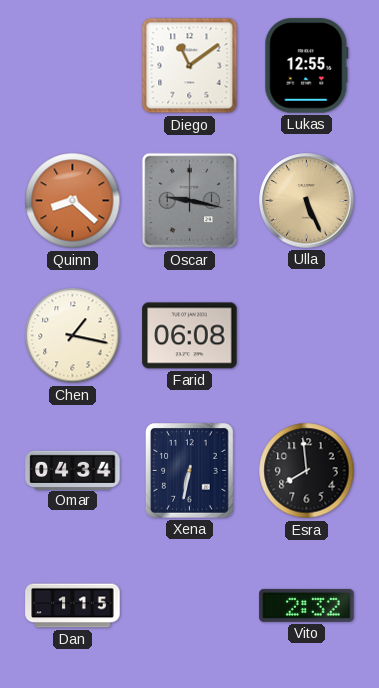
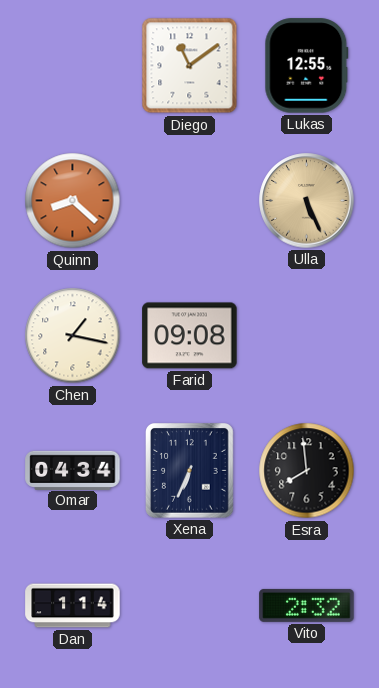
Oscar: 9:17 -> none (190, 201)
Farid: 06:08 -> 09:08 (190, 336)
Xena: 6:32 -> 6:34 (190, 471)
Dan: 1:15 -> 1:14 (73, 606)
